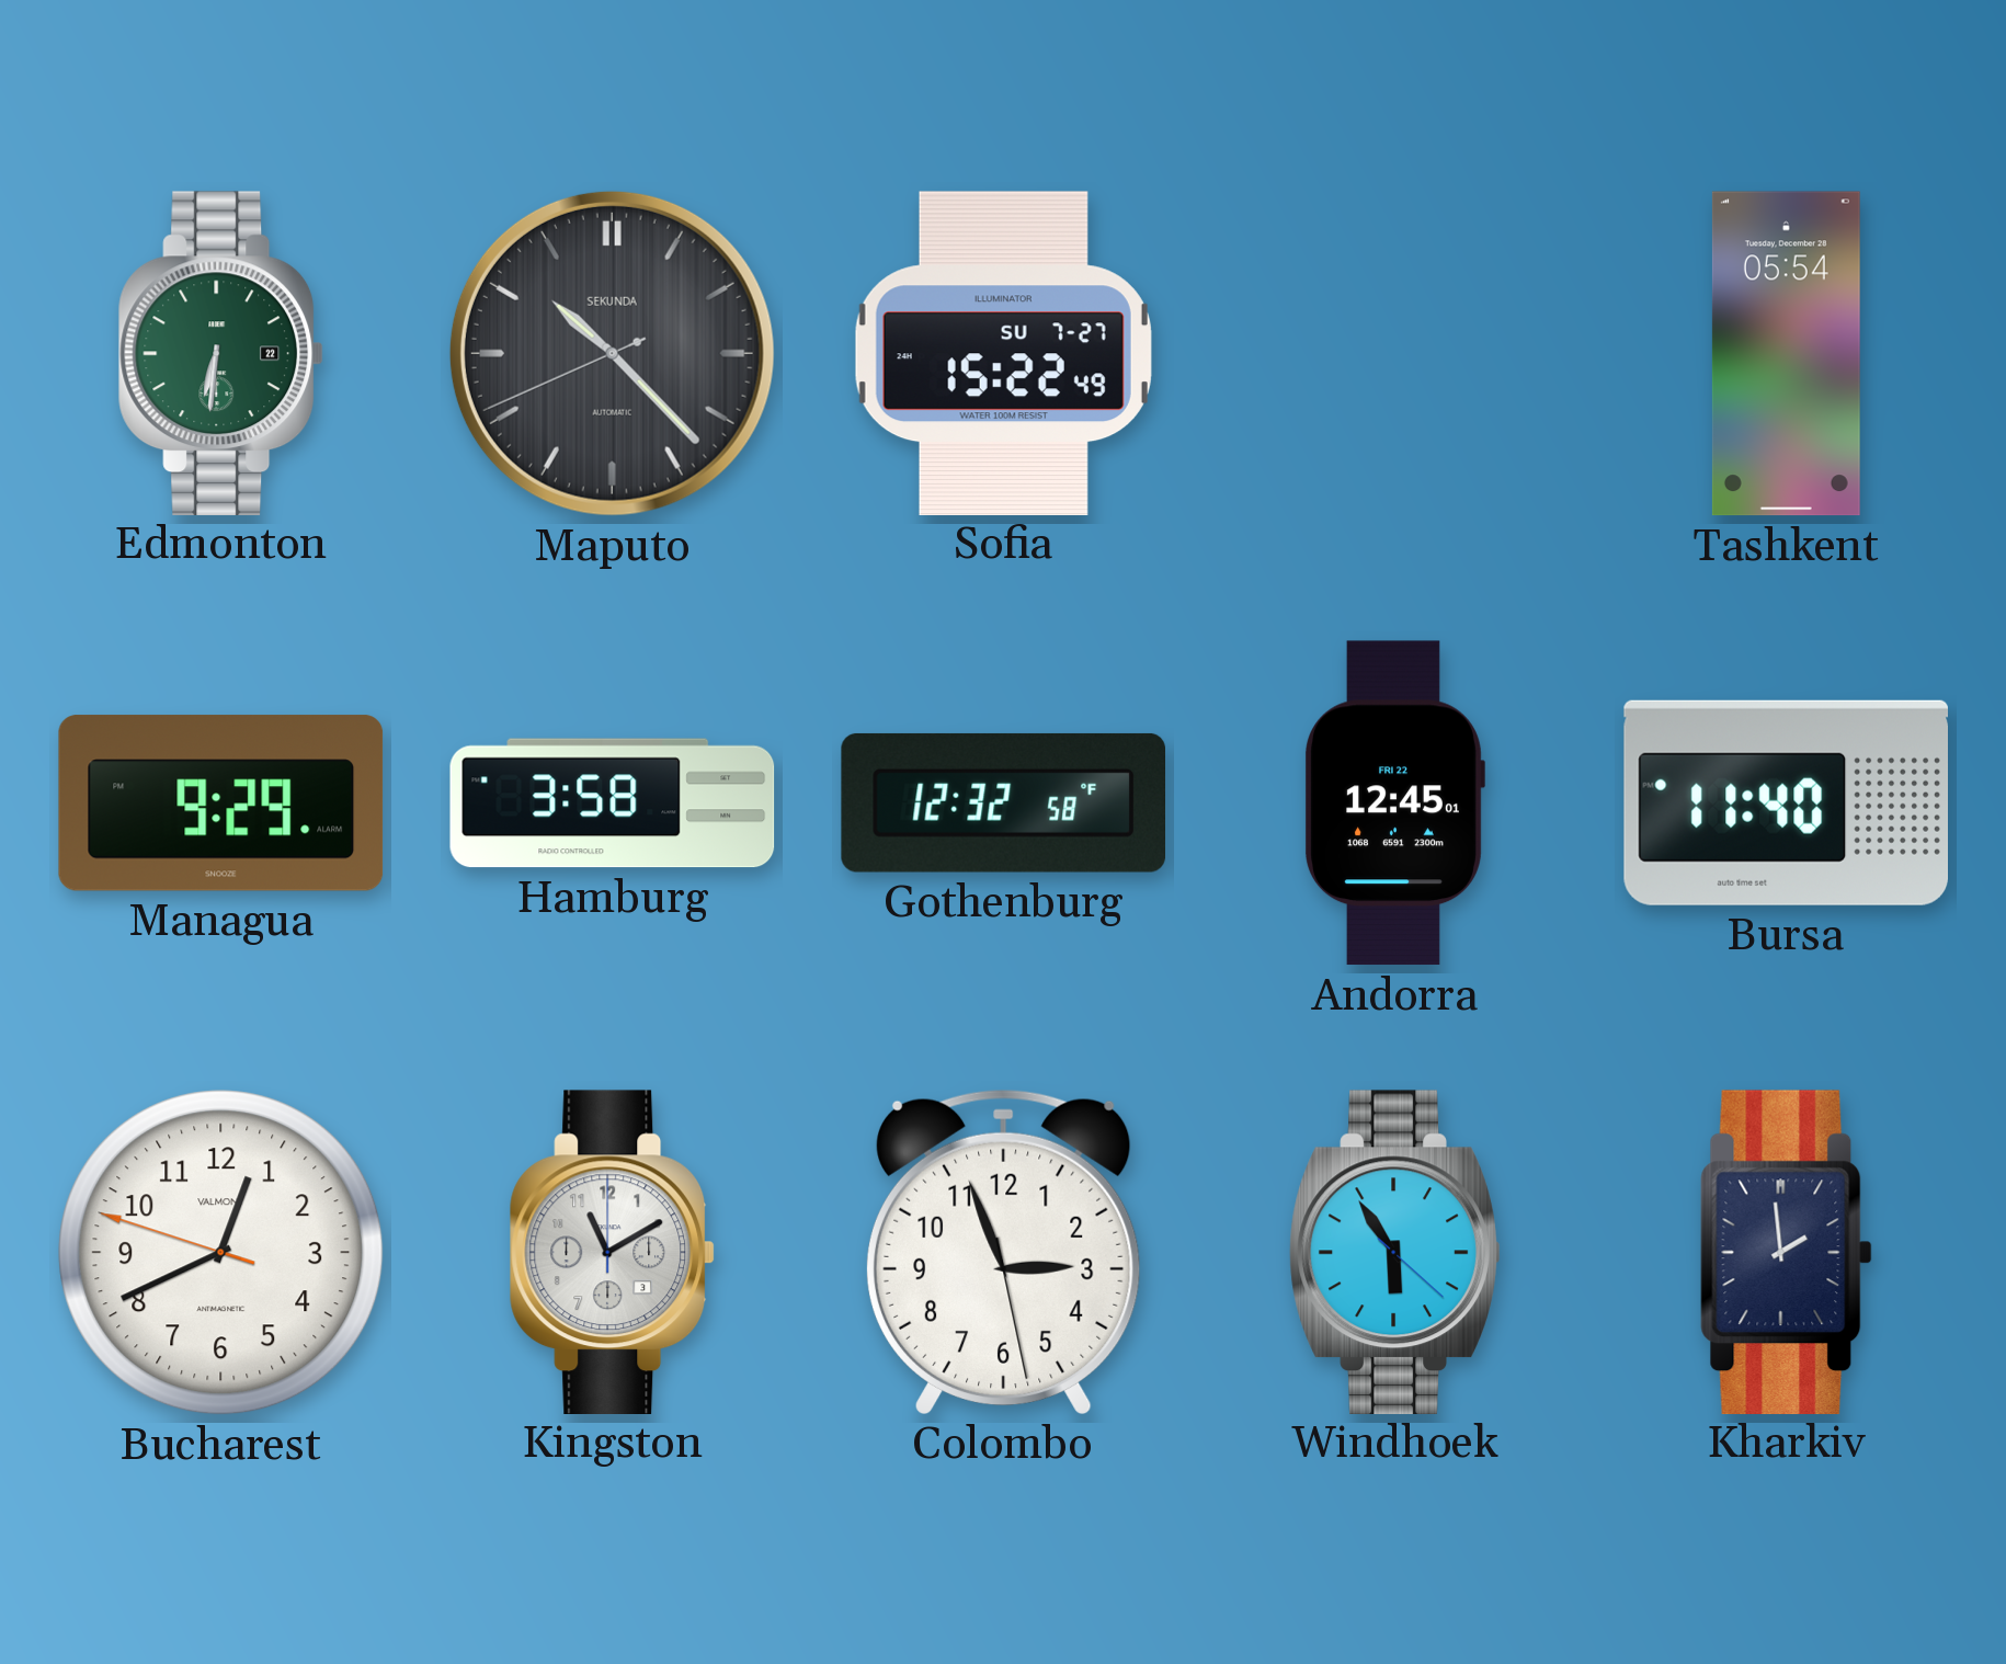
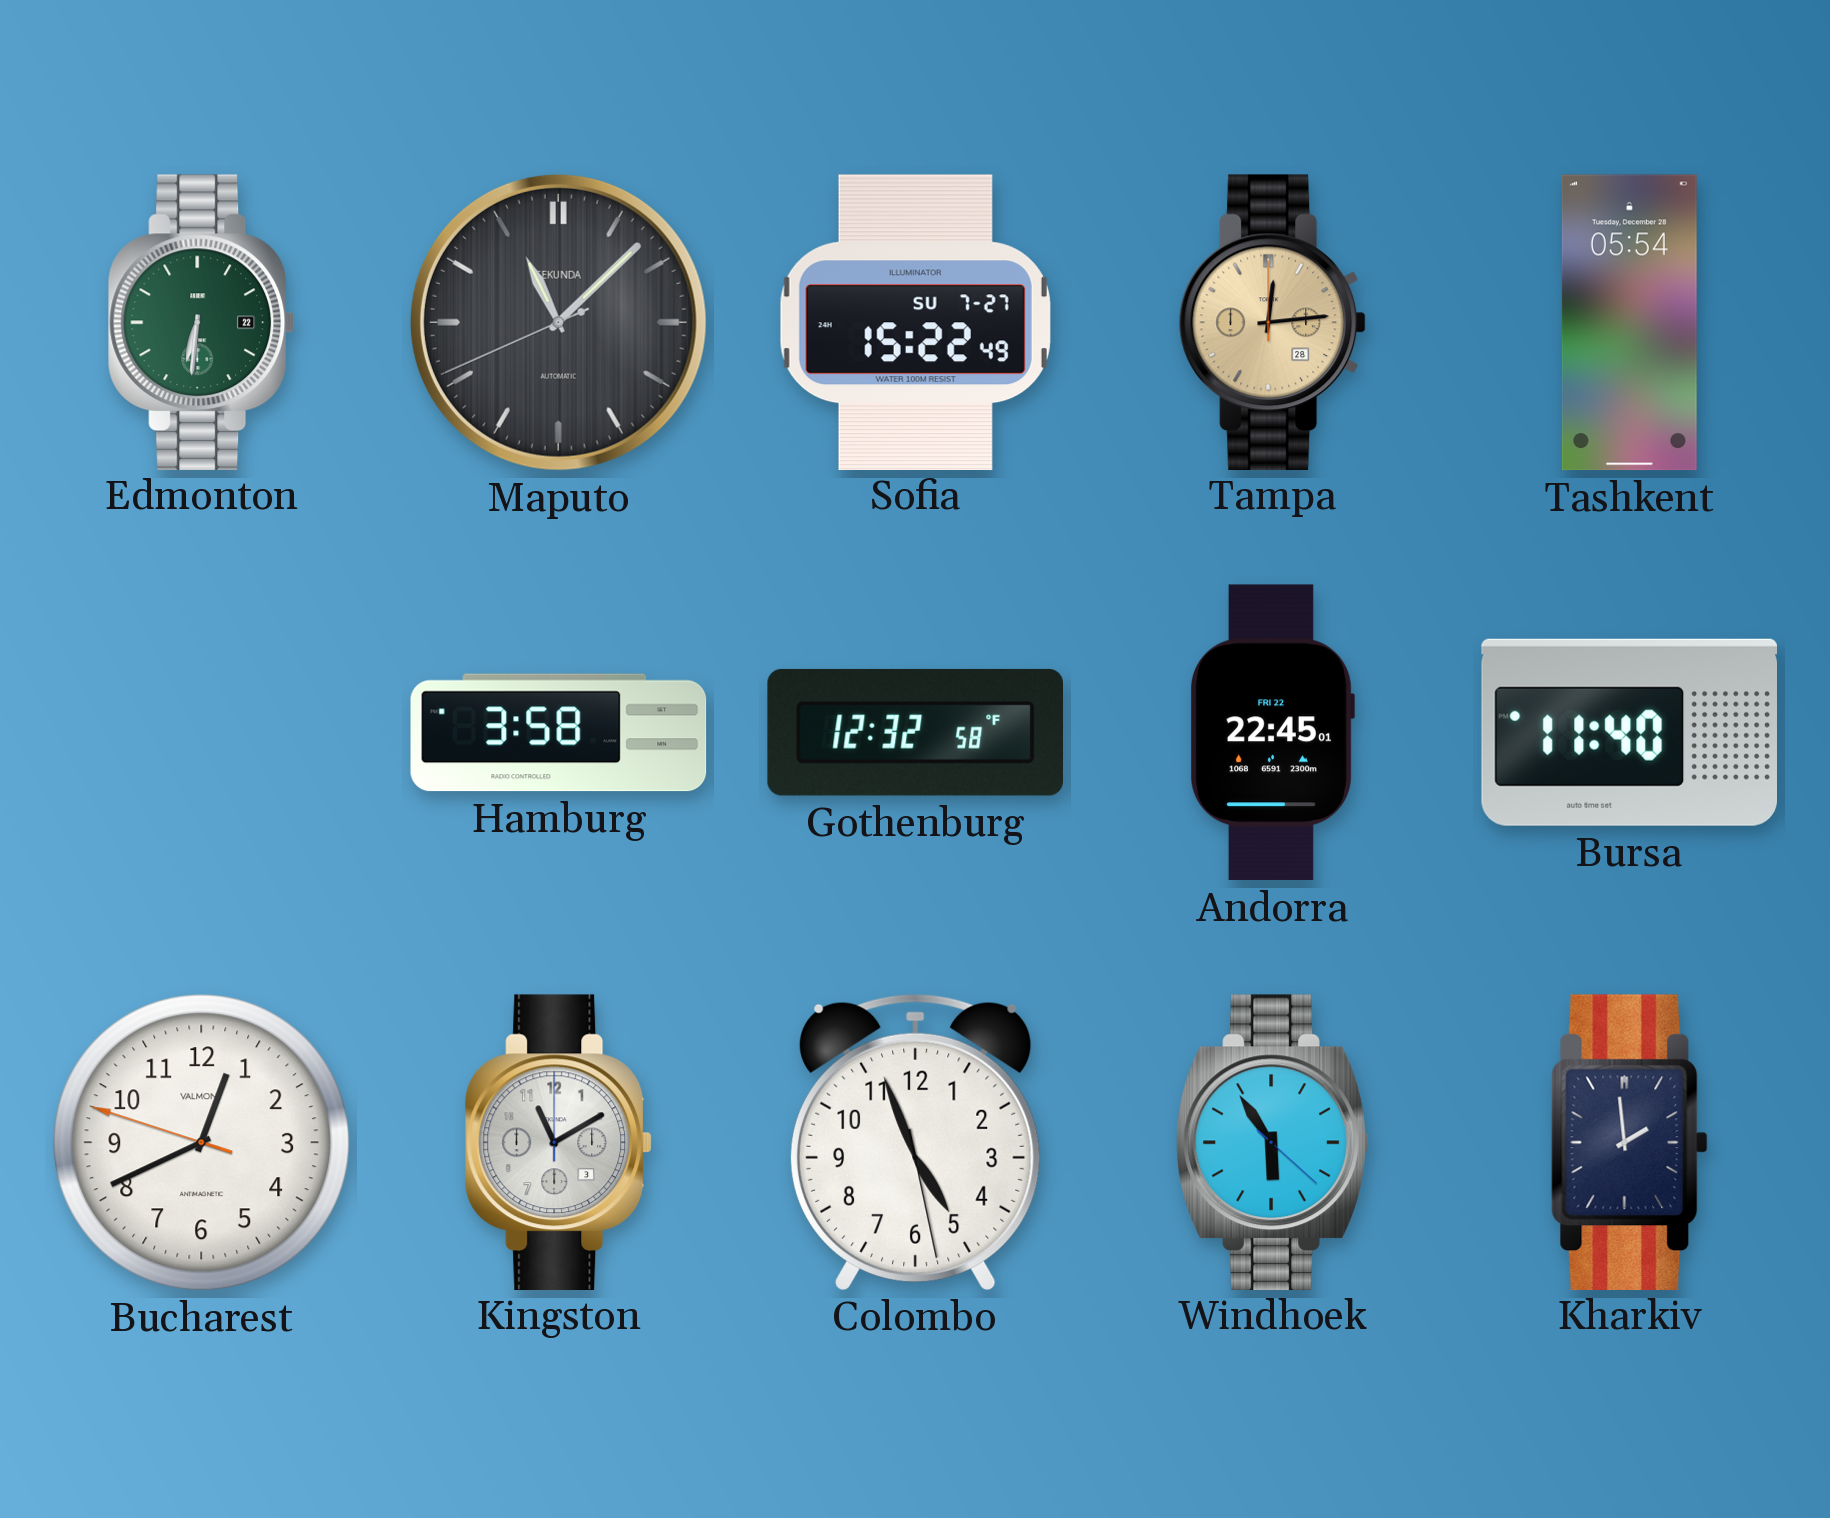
Maputo: 10:22 -> 11:07 (558, 322)
Tampa: none -> 12:14 (1273, 322)
Managua: 9:29 -> none (221, 803)
Andorra: 12:45 -> 22:45 (1273, 733)
Colombo: 2:56 -> 4:56 (915, 1142)
